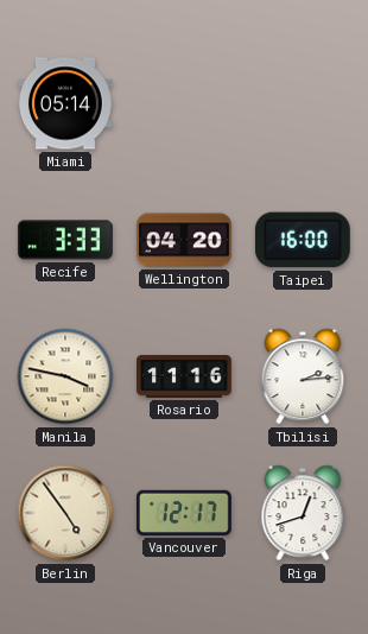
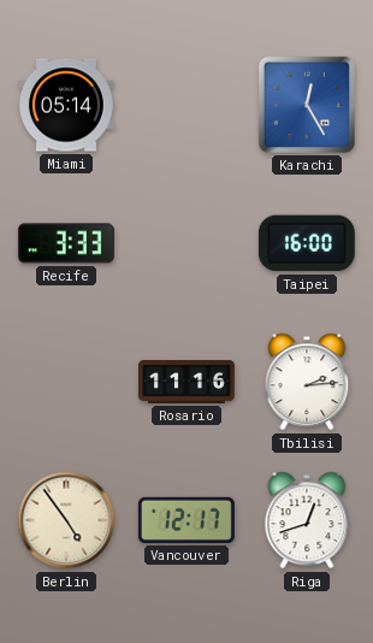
Karachi: none -> 12:25 (307, 105)
Wellington: 04:20 -> none (185, 240)
Manila: 3:47 -> none (65, 376)
